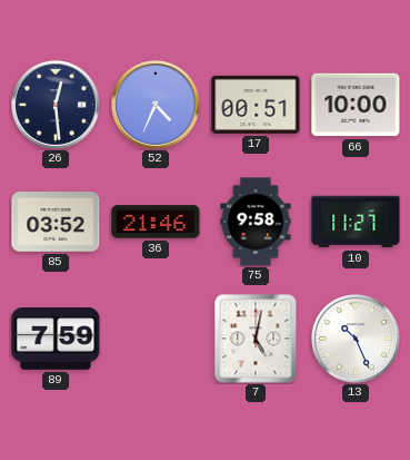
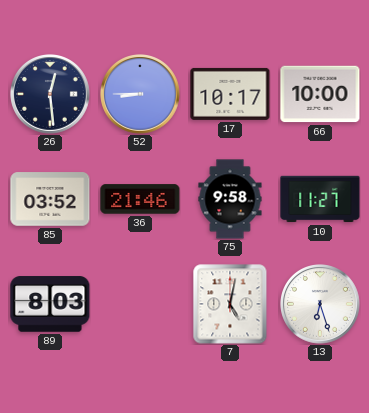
52: 4:34 -> 8:45 (141, 95)
17: 00:51 -> 10:17 (230, 94)
89: 7:59 -> 8:03 (50, 304)
13: 10:26 -> 6:27 (321, 305)
